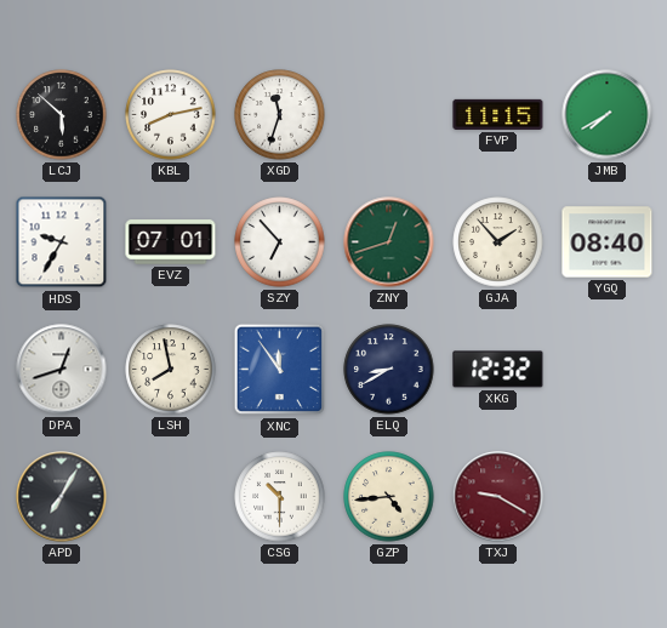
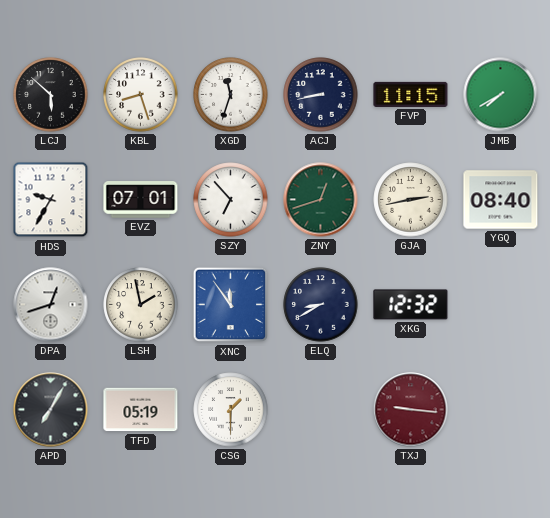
KBL: 8:13 -> 8:27 (141, 95)
ACJ: none -> 8:43 (321, 95)
GJA: 1:53 -> 2:43 (411, 200)
LSH: 7:58 -> 1:58 (141, 305)
TFD: none -> 05:19 (141, 410)
CSG: 10:30 -> 1:30 (231, 410)
GZP: 4:44 -> none (389, 497)
TXJ: 9:20 -> 9:16 (411, 410)
